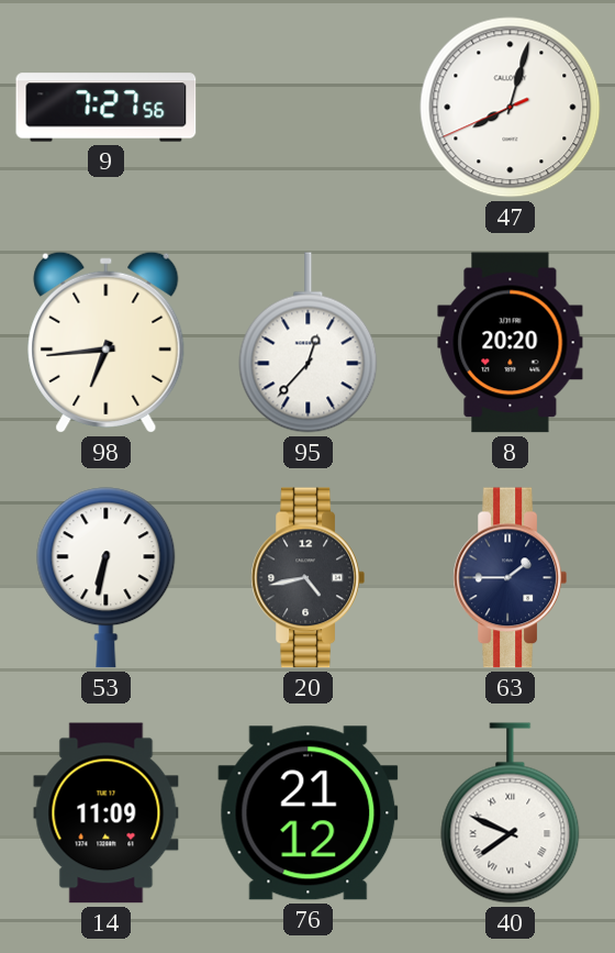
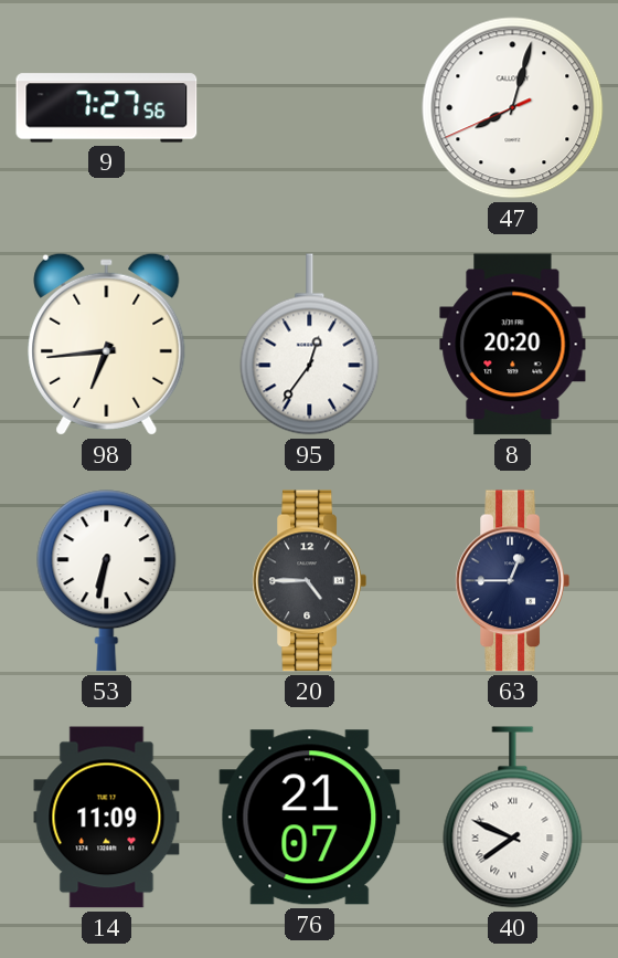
95: 12:37 -> 12:36 (310, 345)
20: 4:43 -> 4:45 (309, 581)
63: 1:45 -> 12:45 (512, 581)
76: 21:12 -> 21:07 (310, 818)
